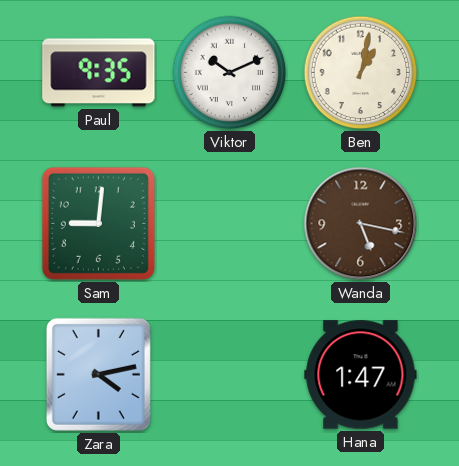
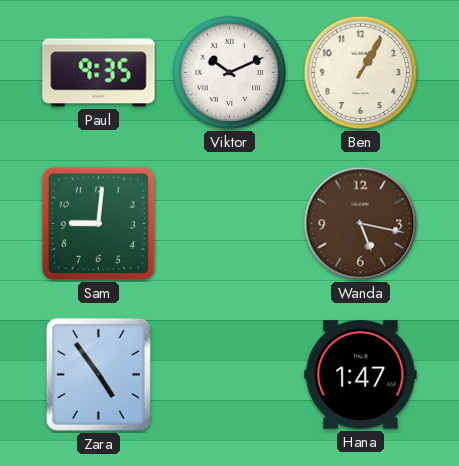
Ben: 1:02 -> 1:05 (361, 73)
Zara: 4:13 -> 4:54 (98, 374)
